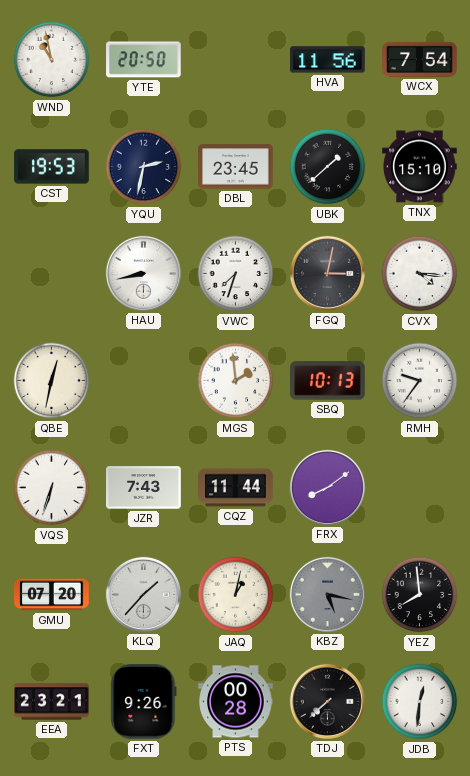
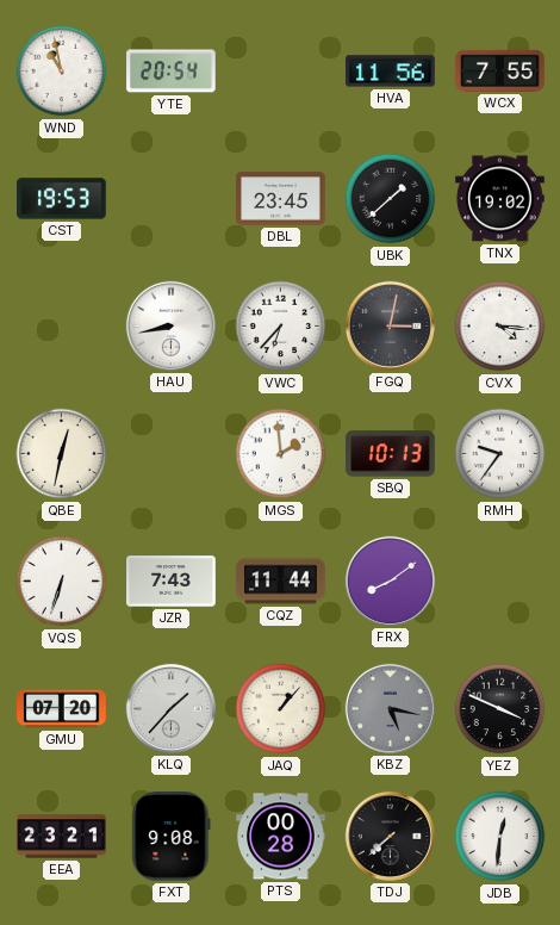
YTE: 20:50 -> 20:54 (172, 72)
WCX: 7:54 -> 7:55 (500, 70)
YQU: 2:32 -> none (144, 167)
TNX: 15:10 -> 19:02 (500, 199)
VWC: 7:33 -> 6:37 (281, 327)
JAQ: 1:02 -> 1:07 (281, 709)
YEZ: 7:59 -> 3:49 (500, 709)
FXT: 9:26 -> 9:08 (172, 837)
